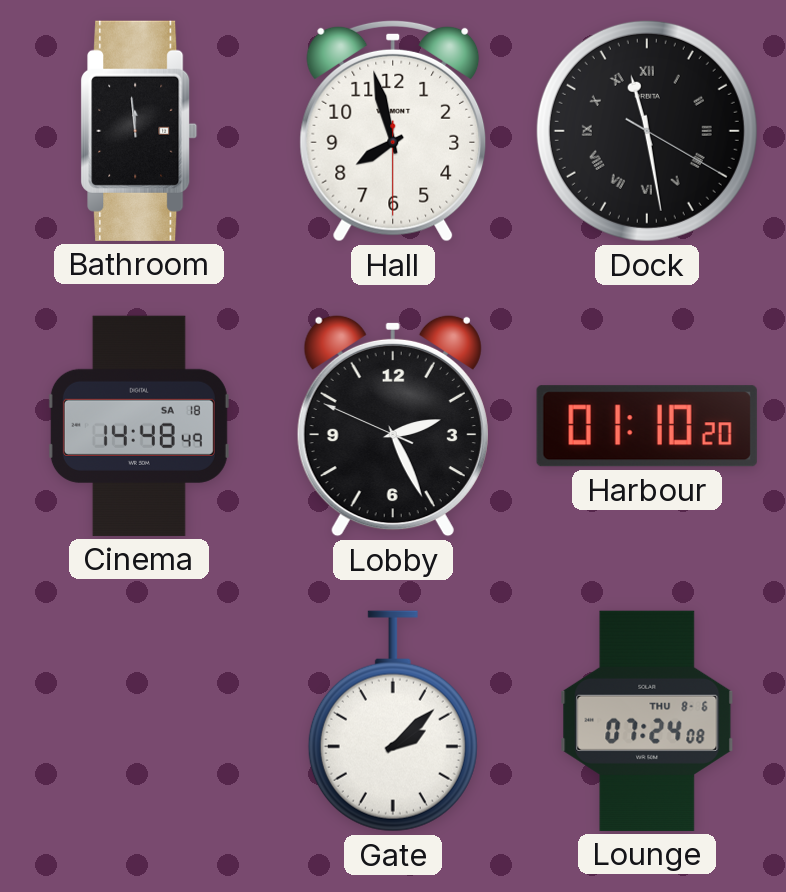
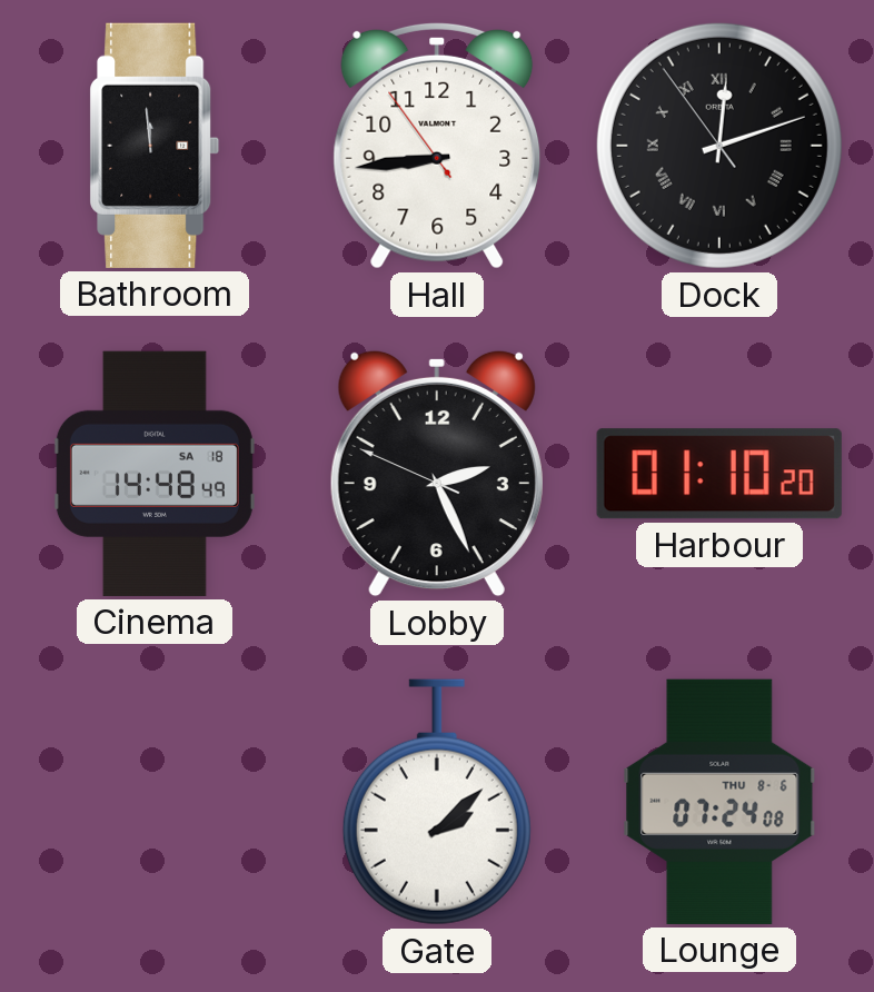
Hall: 7:57 -> 8:43 (437, 146)
Dock: 11:28 -> 12:11 (719, 146)
